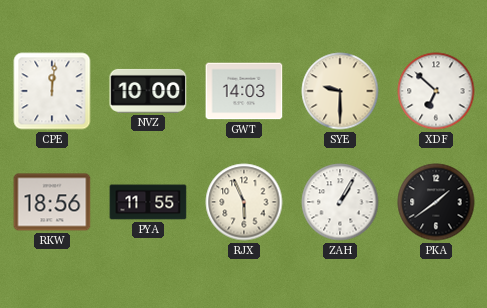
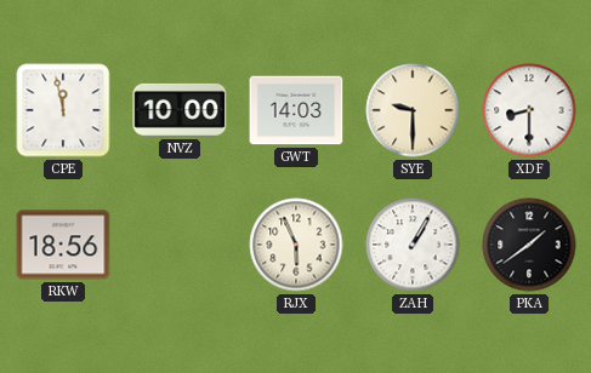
CPE: 12:01 -> 11:58 (63, 110)
XDF: 6:52 -> 8:30 (529, 110)
PYA: 11:55 -> none (148, 202)
